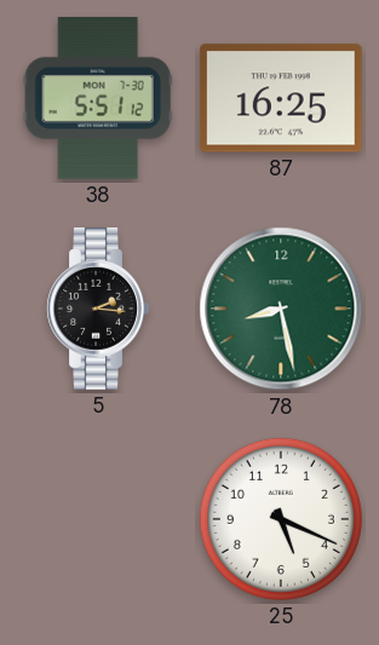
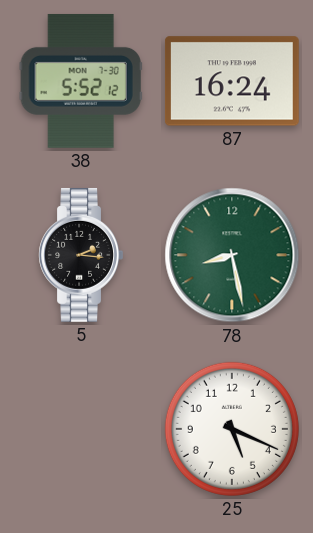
38: 5:51 -> 5:52 (81, 81)
87: 16:25 -> 16:24 (232, 81)
